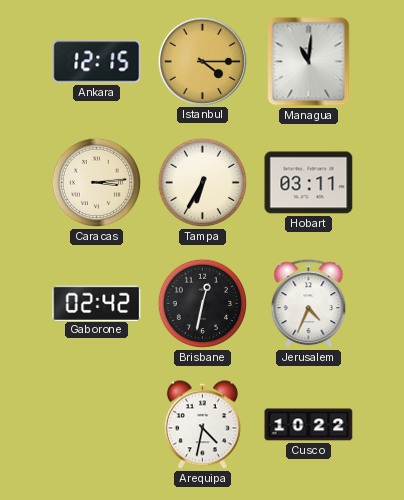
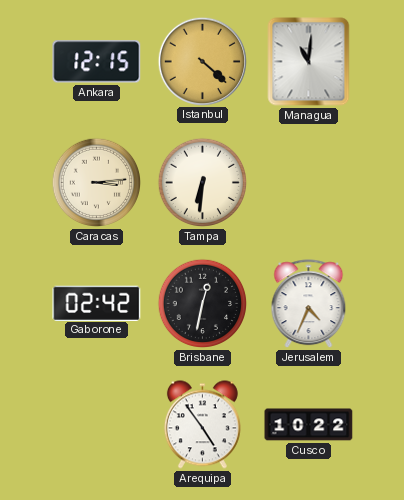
Istanbul: 4:15 -> 4:22 (202, 61)
Tampa: 6:35 -> 6:31 (203, 183)
Hobart: 03:11 -> none (309, 183)
Arequipa: 4:32 -> 4:54 (202, 425)
